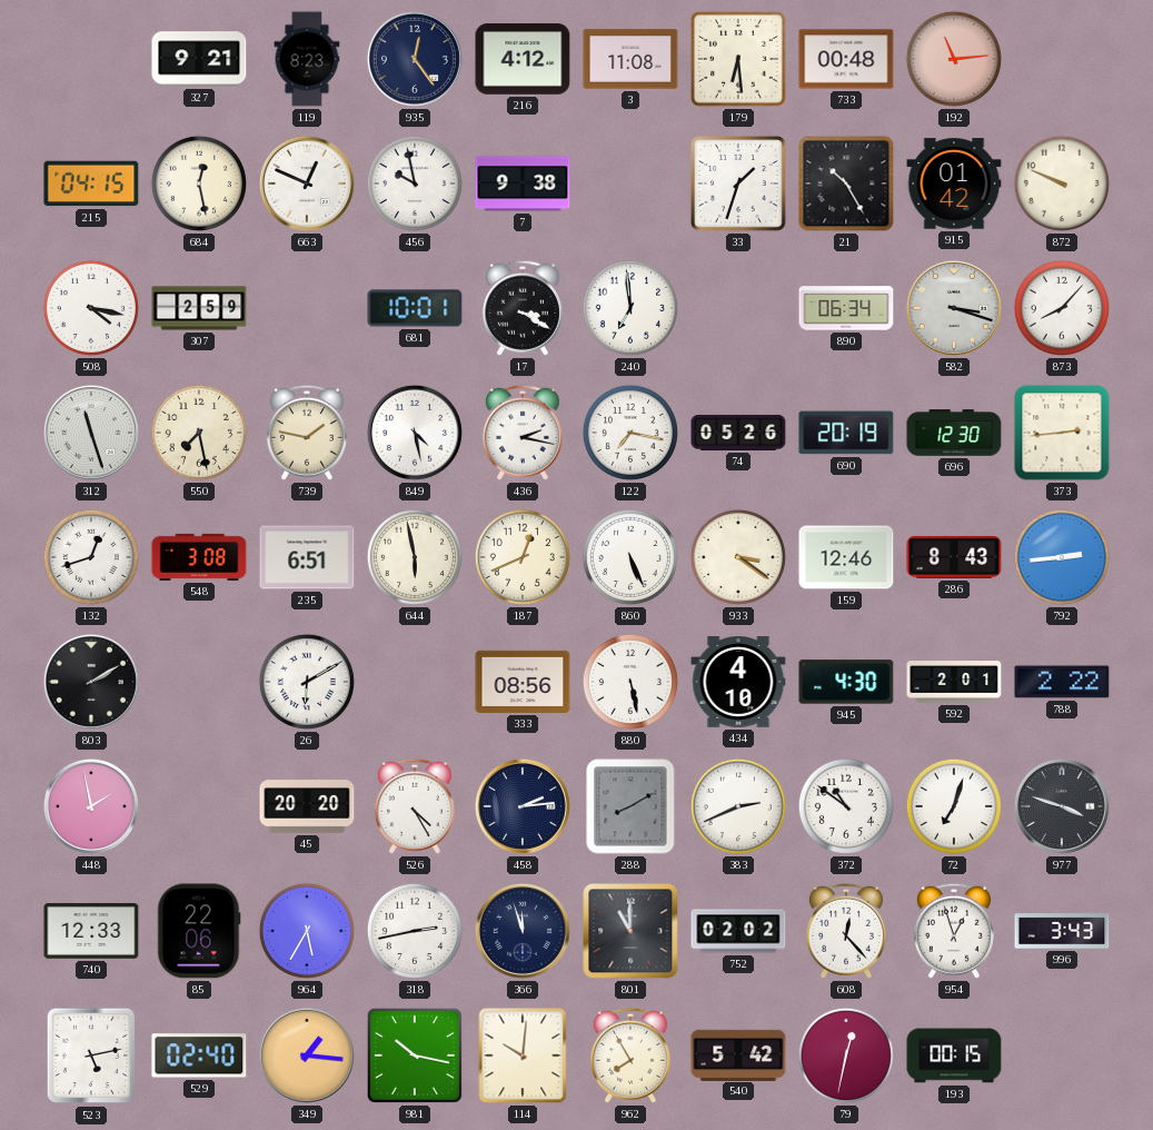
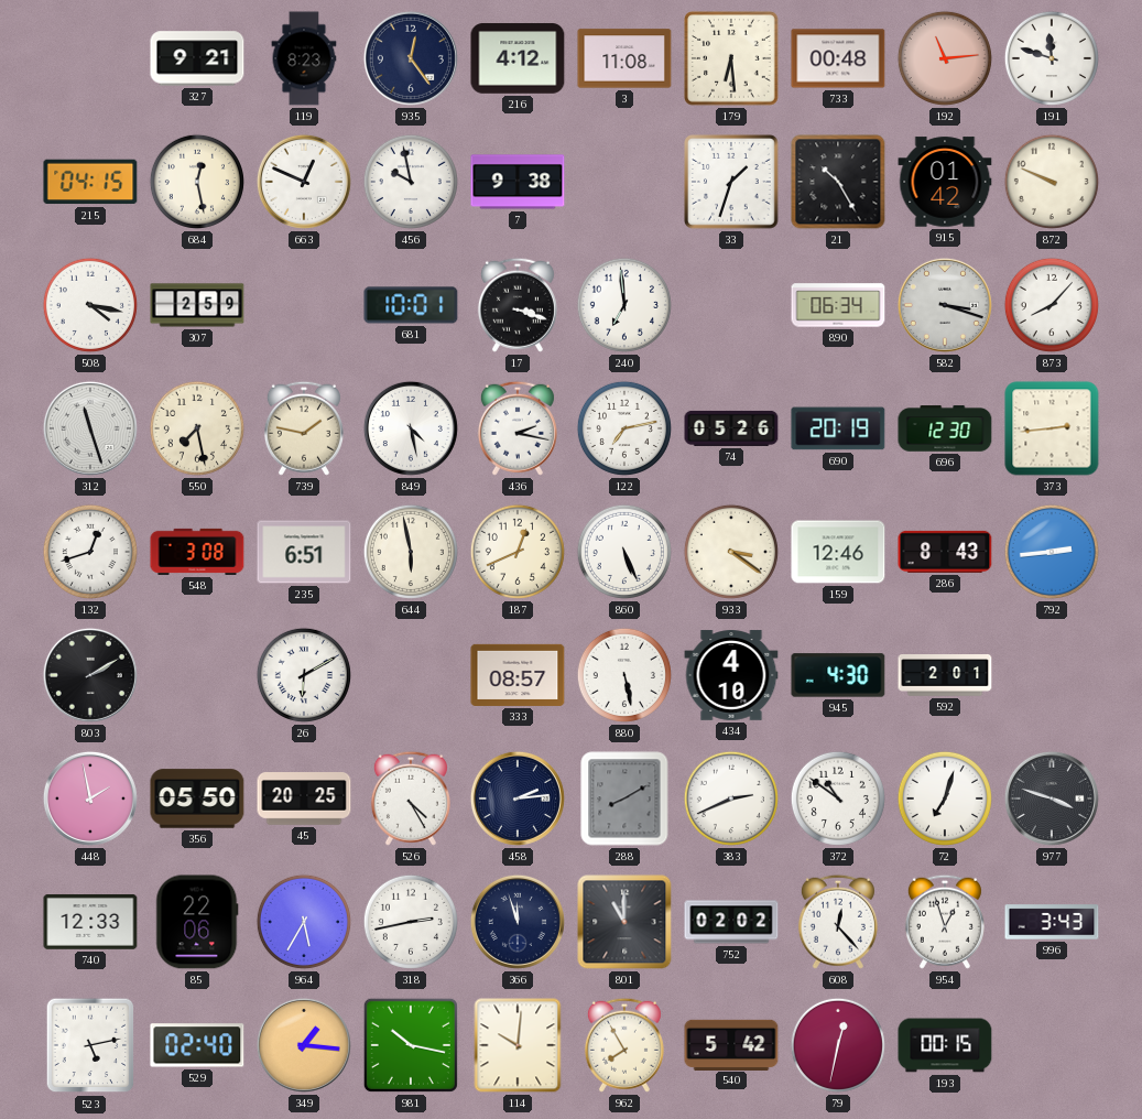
191: none -> 11:48 (1052, 58)
17: 3:20 -> 3:18 (518, 305)
122: 7:17 -> 7:13 (624, 428)
333: 08:56 -> 08:57 (518, 675)
788: 2:22 -> none (1062, 682)
356: none -> 05:50 (197, 798)
45: 20:20 -> 20:25 (304, 798)
